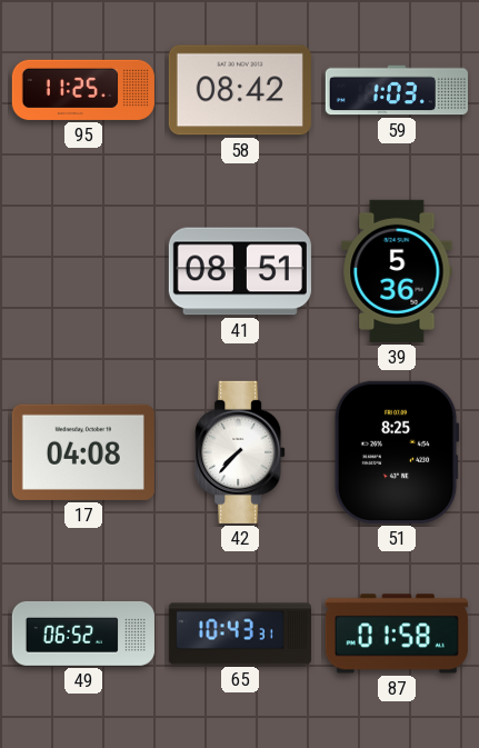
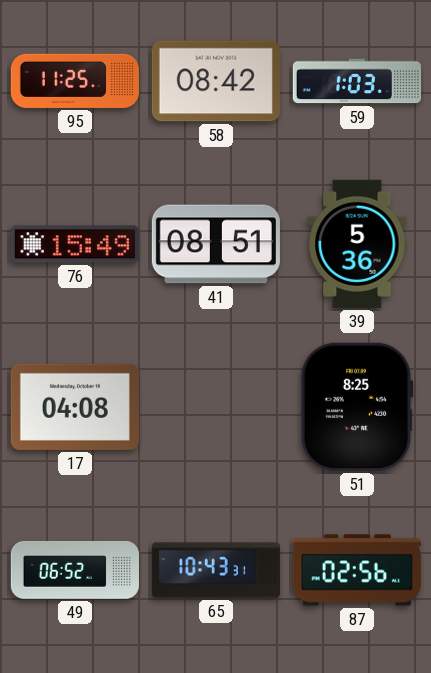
76: none -> 15:49 (75, 244)
42: 7:37 -> none (240, 452)
87: 01:58 -> 02:56 (357, 570)
